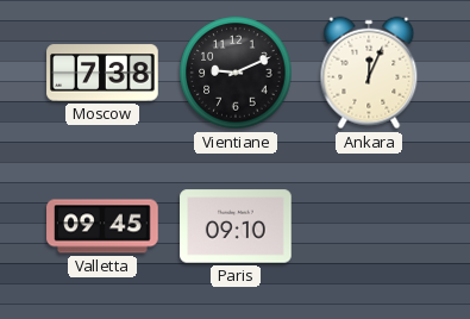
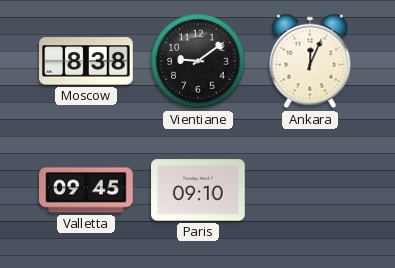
Moscow: 7:38 -> 8:38 (86, 61)
Vientiane: 9:11 -> 9:09 (198, 61)
